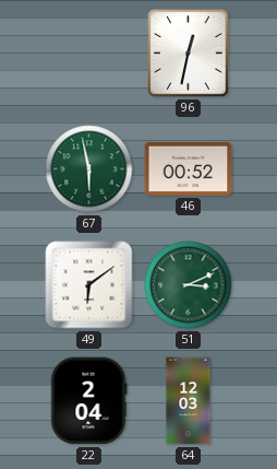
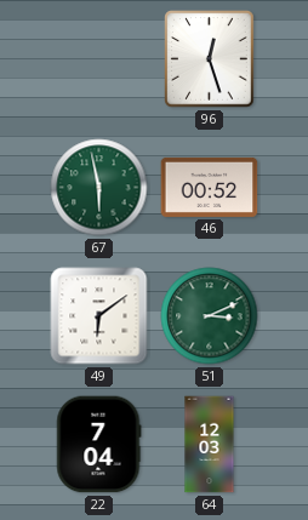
96: 12:32 -> 12:27 (210, 59)
22: 2:04 -> 7:04 (99, 445)
